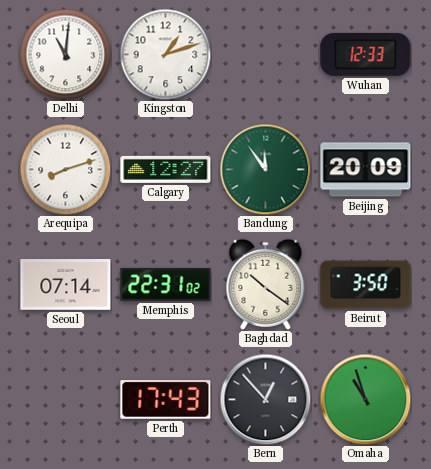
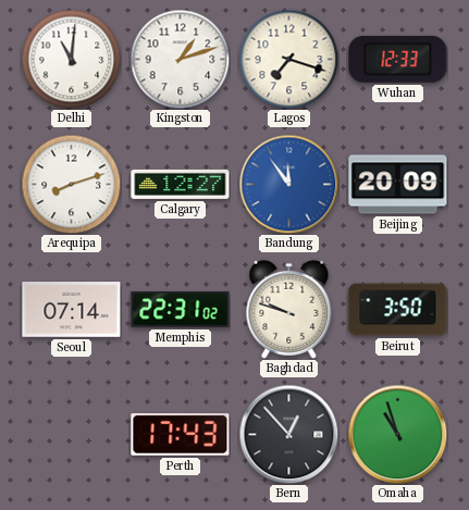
Lagos: none -> 7:18 (288, 59)
Bandung dial: green -> blue (288, 184)
Baghdad: 10:21 -> 9:48 (289, 309)
